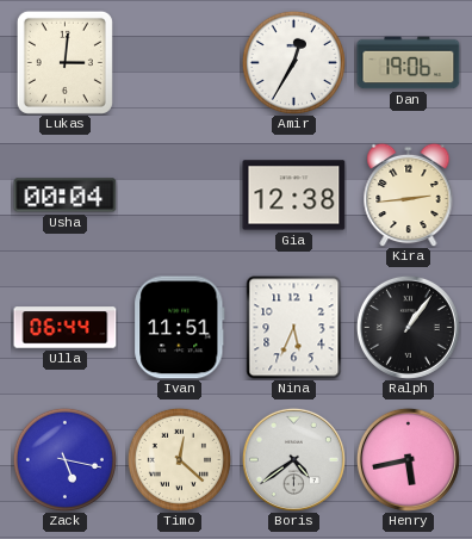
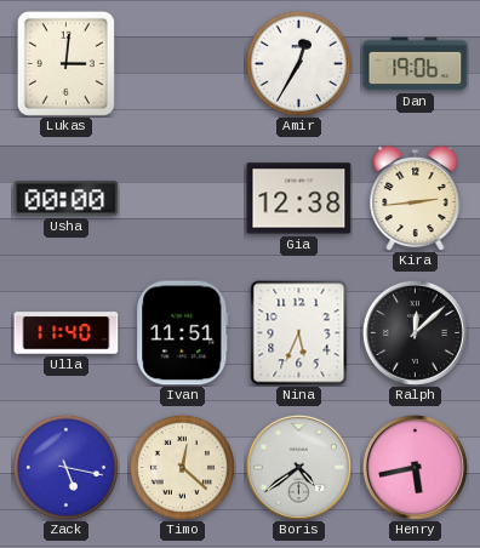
Usha: 00:04 -> 00:00 (67, 199)
Ulla: 06:44 -> 11:40 (67, 333)
Ralph: 1:06 -> 12:08 (415, 332)
